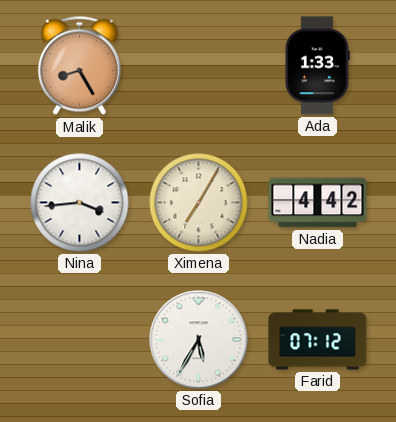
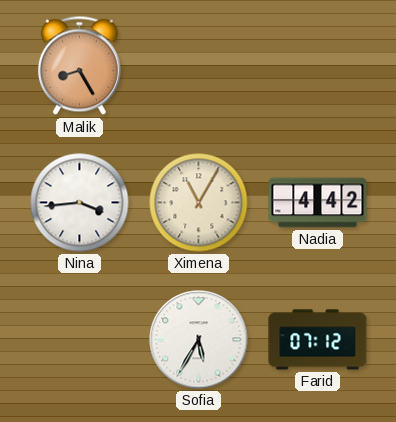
Ada: 1:33 -> none (317, 66)
Ximena: 7:05 -> 11:05 (199, 203)
